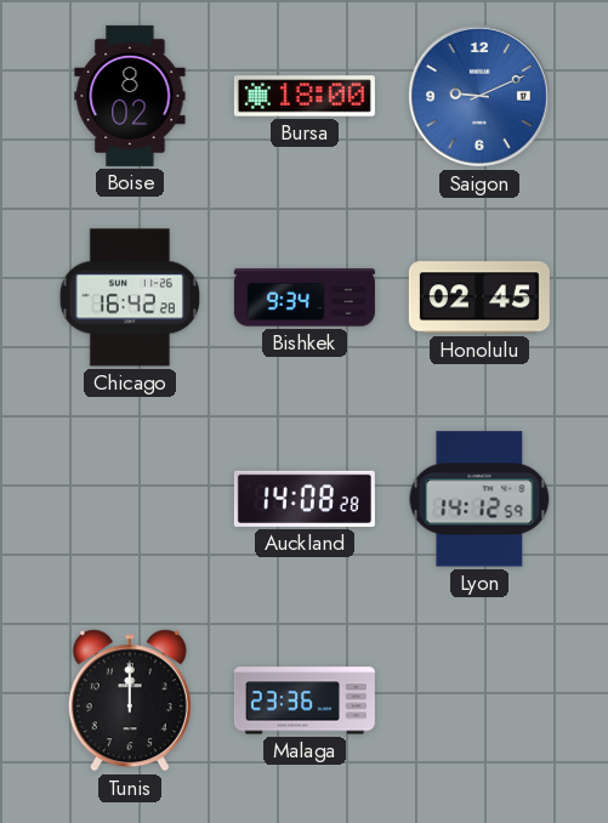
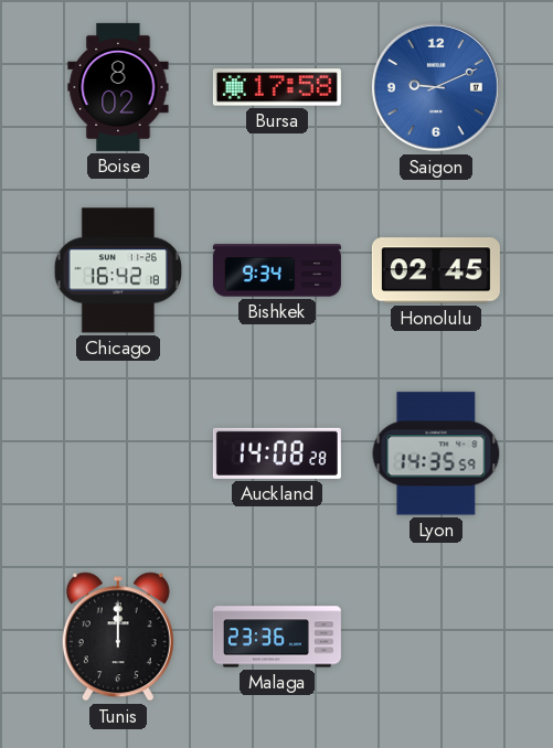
Bursa: 18:00 -> 17:58 (277, 87)
Chicago: 16:42:28 -> 16:42:18 (117, 270)
Lyon: 14:12 -> 14:35 (436, 453)
